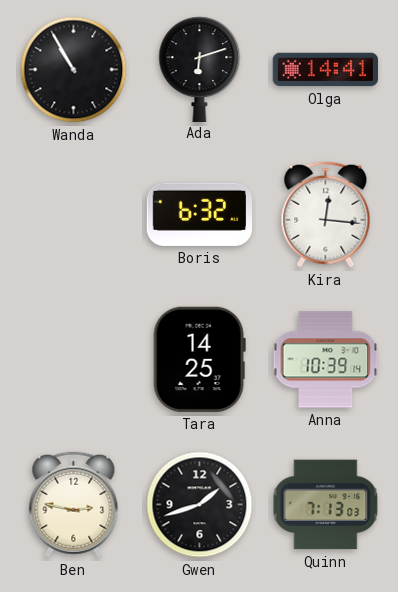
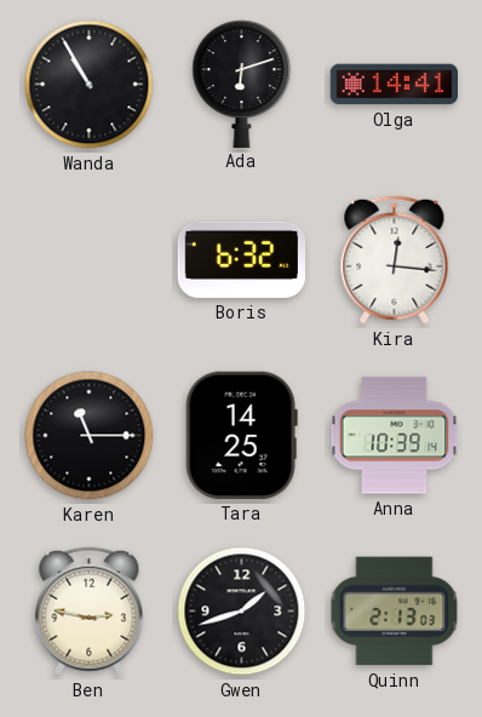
Karen: none -> 11:15 (90, 436)
Quinn: 7:13 -> 2:13 (395, 612)
